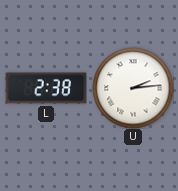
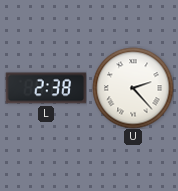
U: 2:14 -> 2:23 (133, 88)
